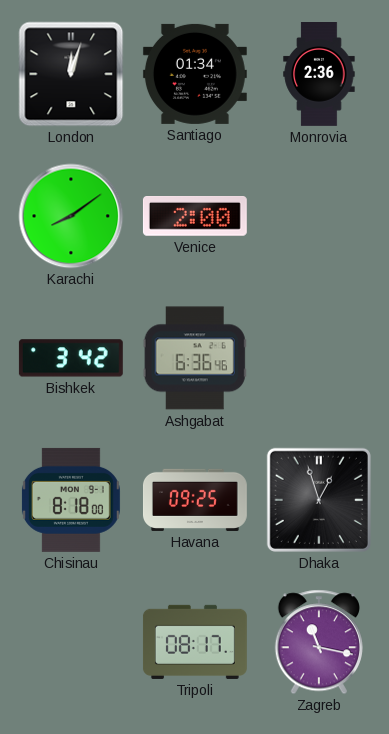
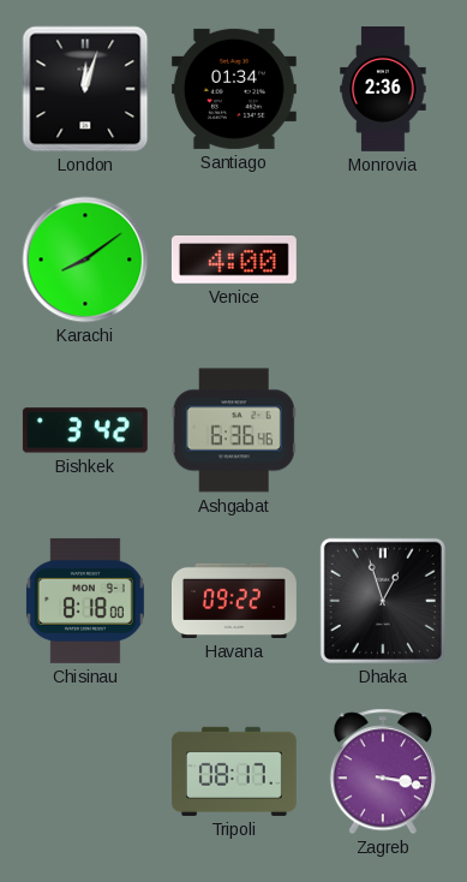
Venice: 2:00 -> 4:00 (234, 261)
Havana: 09:25 -> 09:22 (234, 601)
Zagreb: 11:17 -> 3:17 (383, 771)
